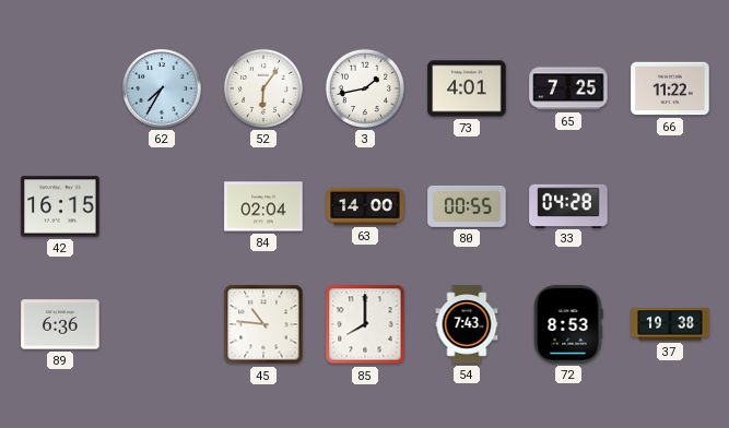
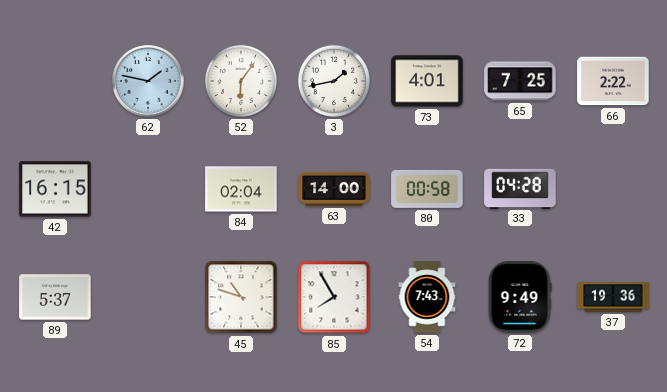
62: 7:35 -> 1:47 (148, 81)
66: 11:22 -> 2:22 (613, 81)
80: 00:55 -> 00:58 (427, 189)
89: 6:36 -> 5:37 (55, 297)
45: 10:46 -> 10:48 (241, 297)
85: 8:00 -> 7:55 (334, 297)
72: 8:53 -> 9:49 (520, 297)
37: 19:38 -> 19:36 (613, 297)
